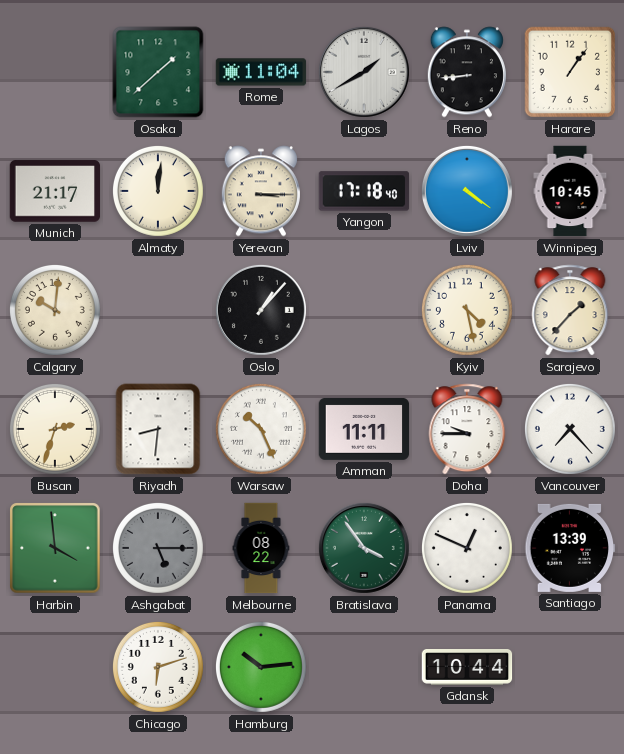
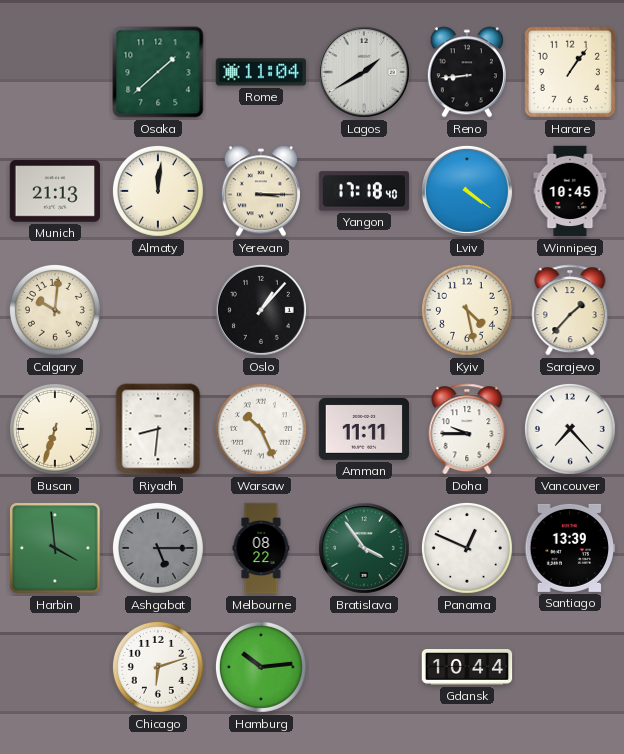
Munich: 21:17 -> 21:13 (55, 191)
Busan: 2:33 -> 6:33 (55, 429)
